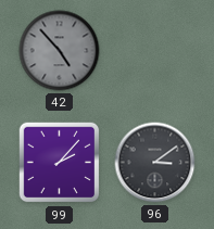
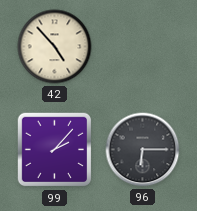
42 dial: grey -> cream (55, 47)
96: 3:09 -> 6:15 (143, 150)
